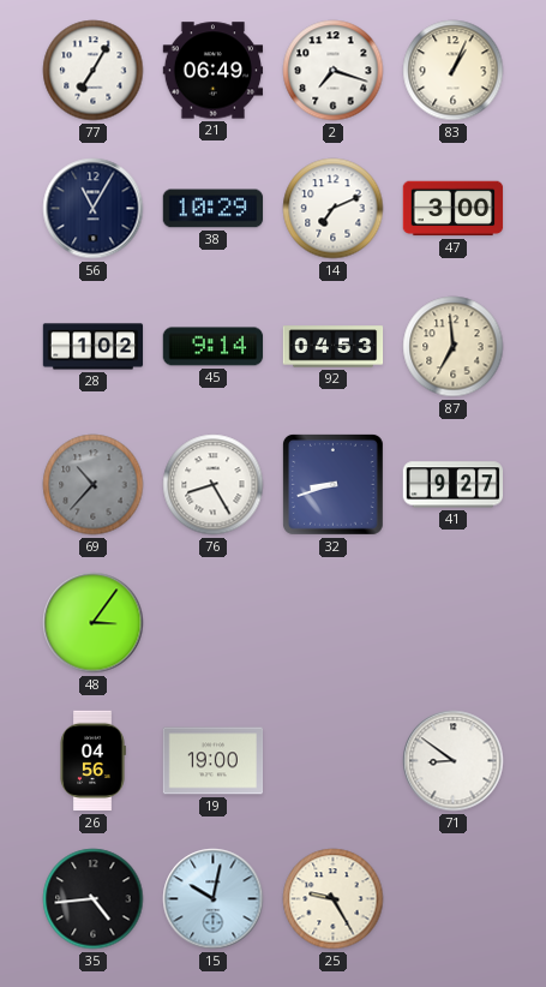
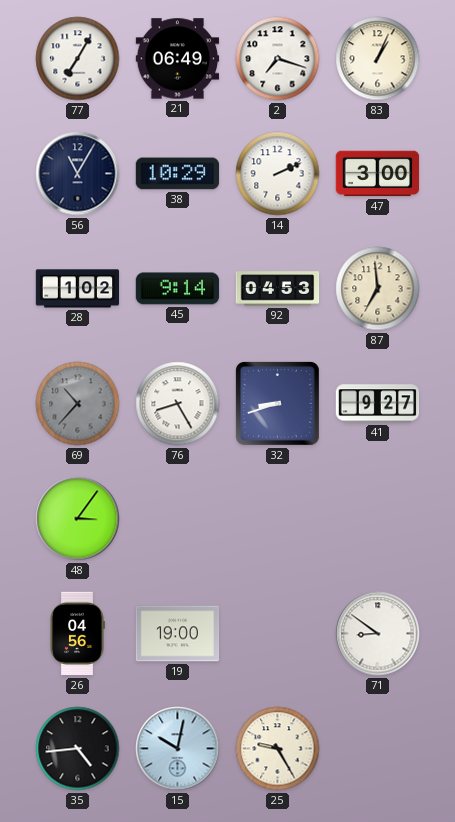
14: 7:11 -> 2:11 (278, 174)
